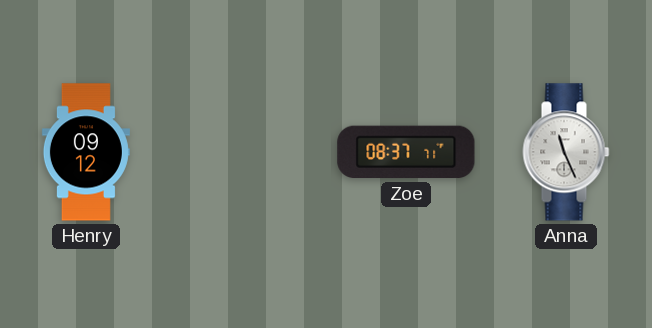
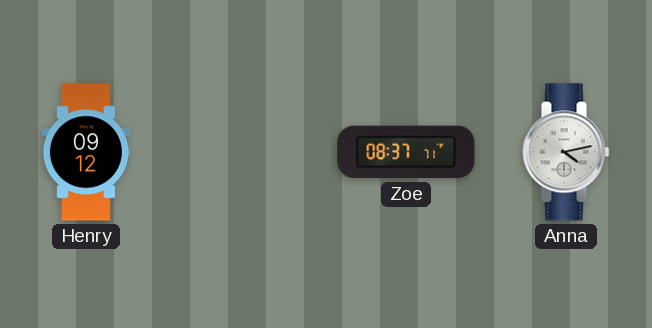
Anna: 11:26 -> 4:13 (566, 152)
